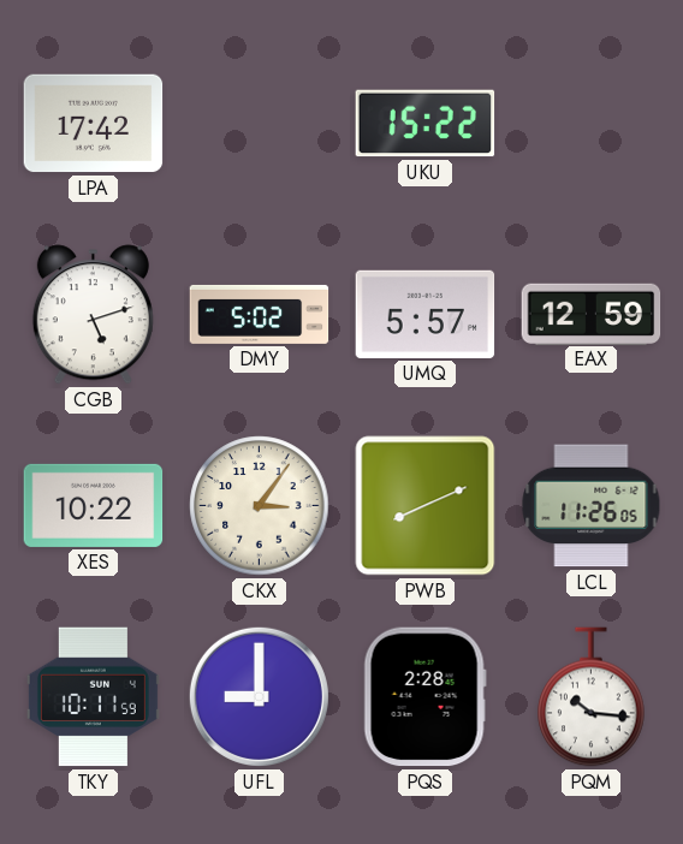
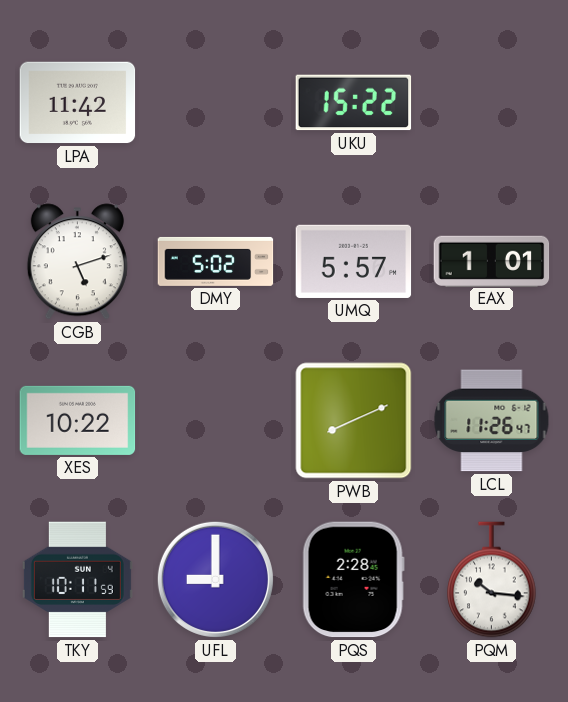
LPA: 17:42 -> 11:42 (78, 103)
EAX: 12:59 -> 1:01 (492, 261)
CKX: 3:06 -> none (260, 506)
LCL: 11:26:05 -> 11:26:47 (492, 421)
